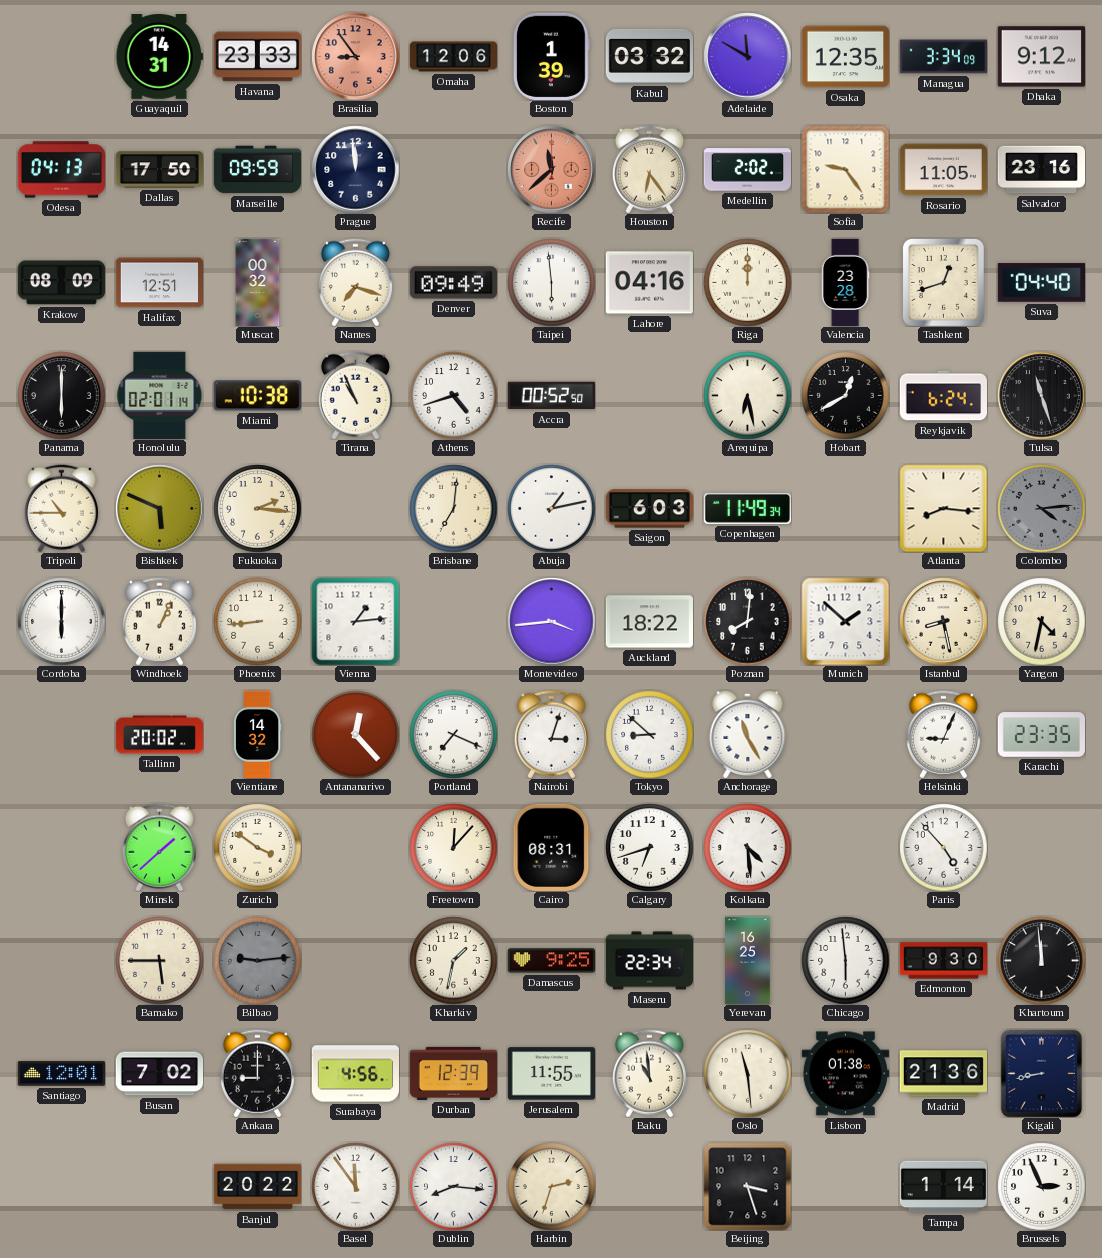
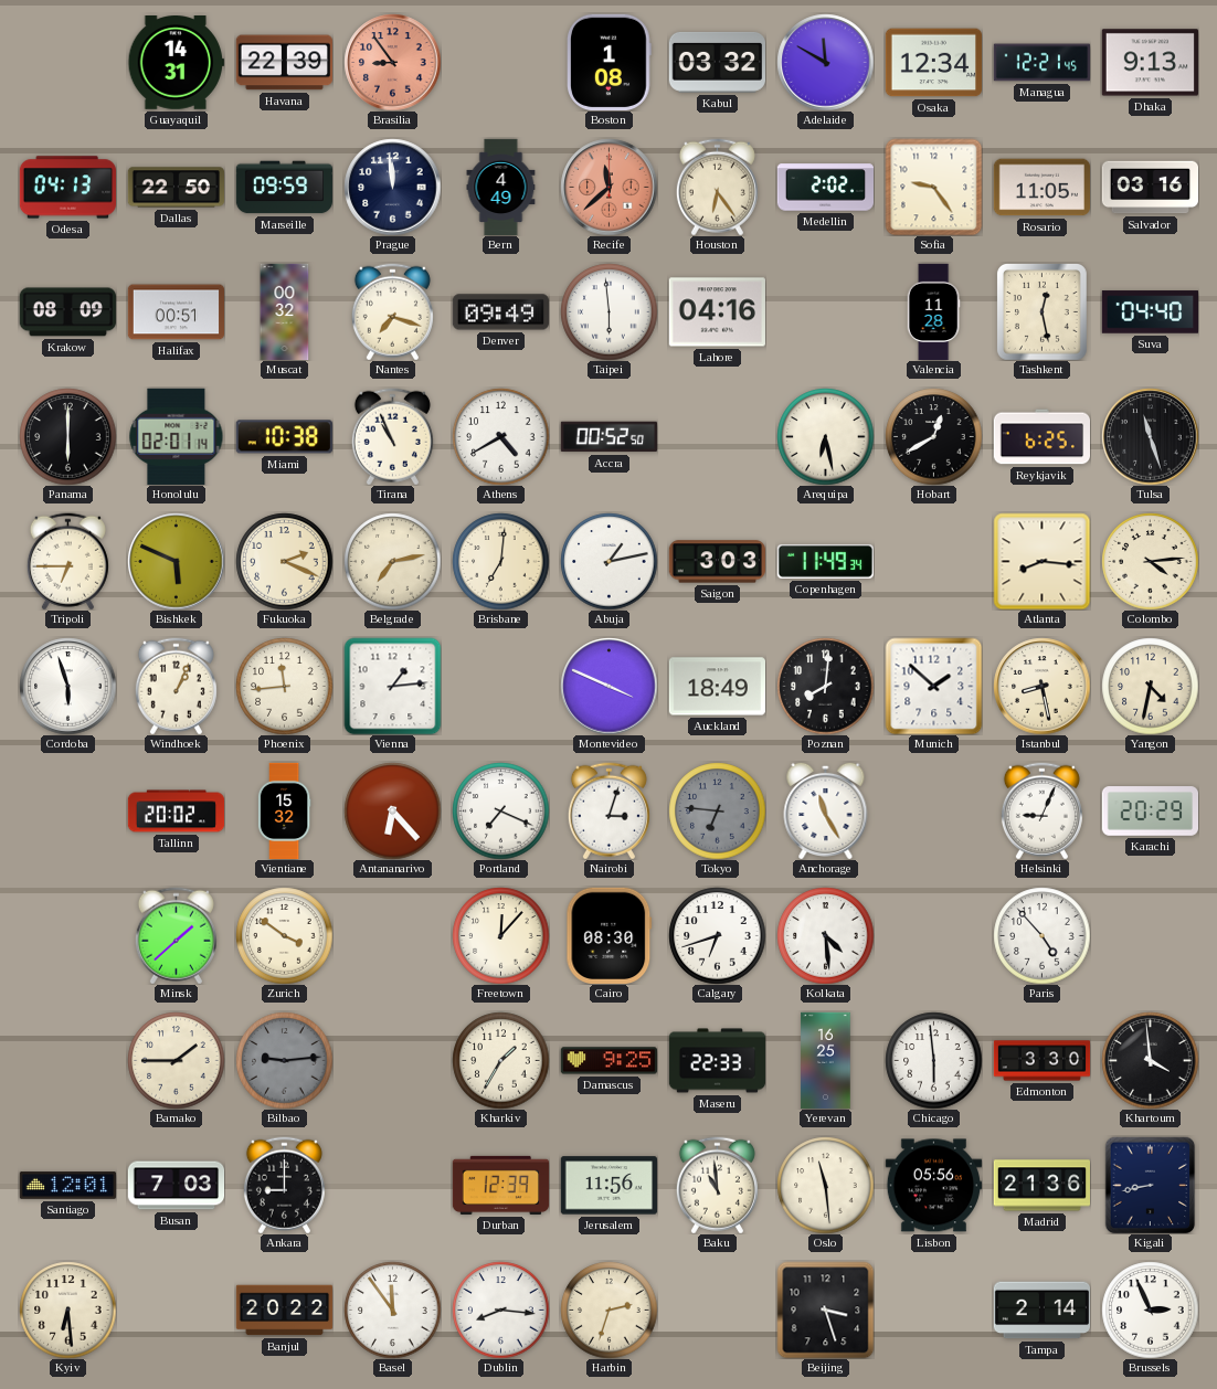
Havana: 23:33 -> 22:39 (284, 63)
Omaha: 12:06 -> none (453, 57)
Boston: 1:39 -> 1:08 (610, 62)
Osaka: 12:35 -> 12:34 (933, 63)
Managua: 3:34 -> 12:21 (1041, 63)
Dhaka: 9:12 -> 9:13 (1150, 63)
Dallas: 17:50 -> 22:50 (176, 188)
Bern: none -> 4:49 (501, 187)
Salvador: 23:16 -> 03:16 (1150, 188)
Halifax: 12:51 -> 00:51 (176, 312)
Riga: 12:00 -> none (747, 282)
Valencia: 23:28 -> 11:28 (933, 311)
Tashkent: 12:42 -> 12:28 (1041, 311)
Athens: 4:42 -> 4:40 (500, 436)
Reykjavik: 6:24 -> 6:25 (1041, 437)
Tripoli: 10:45 -> 6:45 (67, 561)
Fukuoka: 2:16 -> 2:19 (284, 561)
Belgrade: none -> 7:13 (392, 561)
Saigon: 6:03 -> 3:03 (717, 562)
Colombo dial: grey -> cream (1150, 561)
Cordoba: 6:00 -> 5:57 (67, 686)
Phoenix: 8:44 -> 11:44 (284, 686)
Montevideo: 3:44 -> 3:49 (608, 686)
Auckland: 18:22 -> 18:49 (717, 687)
Vientiane: 14:32 -> 15:32 (284, 810)
Antananarivo: 12:23 -> 6:23 (392, 810)
Tokyo: 8:52 -> 6:46 (717, 810)
Tokyo dial: white -> grey (717, 810)
Karachi: 23:35 -> 20:29 (1150, 812)
Cairo: 08:31 -> 08:30 (610, 935)
Bamako: 5:45 -> 1:45 (176, 1060)
Kharkiv: 1:32 -> 1:35 (500, 1060)
Maseru: 22:34 -> 22:33 (717, 1061)
Edmonton: 9:30 -> 3:30 (1041, 1061)
Khartoum: 11:59 -> 3:59 (1150, 1060)
Busan: 7:02 -> 7:03 (176, 1186)
Surabaya: 4:56 -> none (355, 1074)
Jerusalem: 11:55 -> 11:56 (608, 1186)
Lisbon: 01:38 -> 05:56 (933, 1186)
Kyiv: none -> 6:29 (67, 1310)
Tampa: 1:14 -> 2:14 (1041, 1311)
